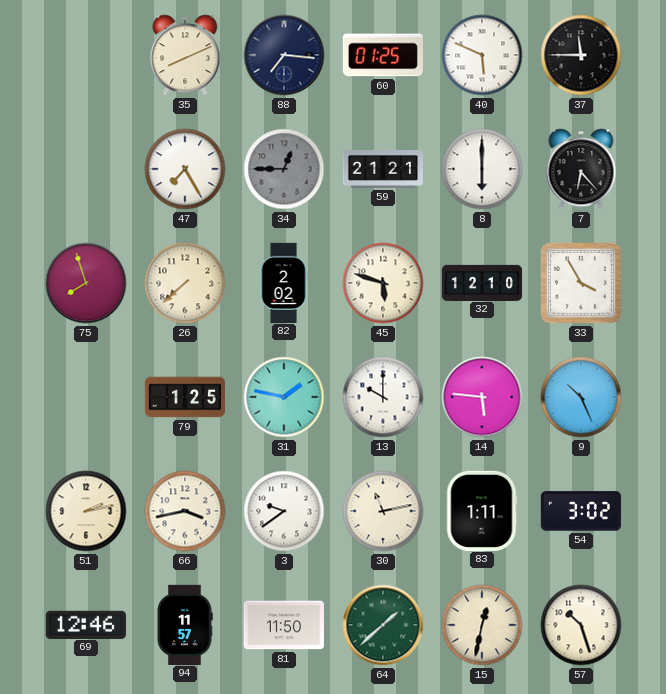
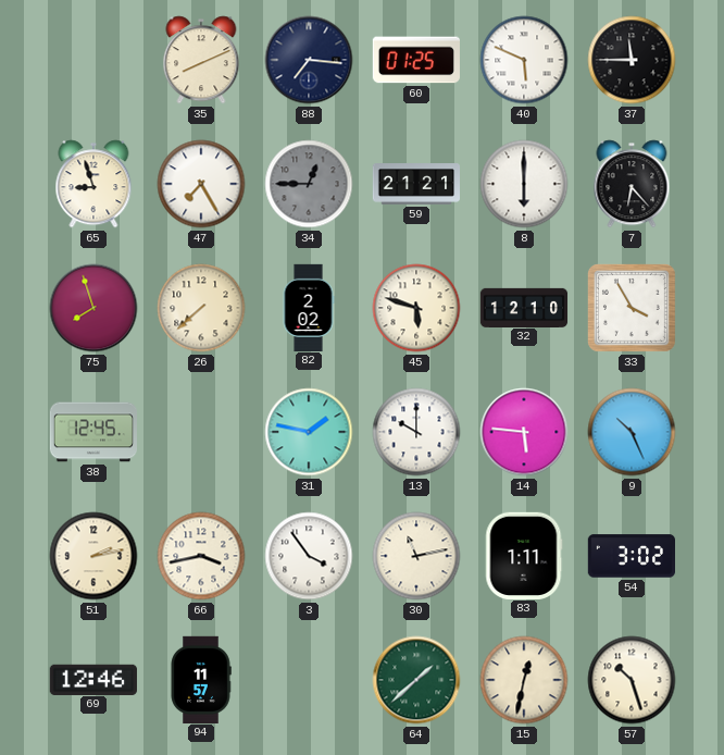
65: none -> 8:57 (93, 184)
38: none -> 12:45 (92, 432)
79: 1:25 -> none (184, 397)
3: 9:39 -> 3:54 (309, 556)
81: 11:50 -> none (283, 625)
